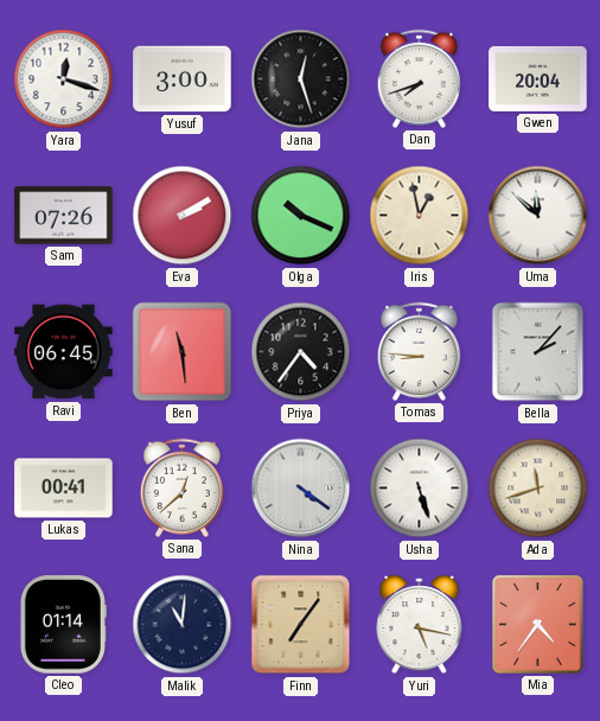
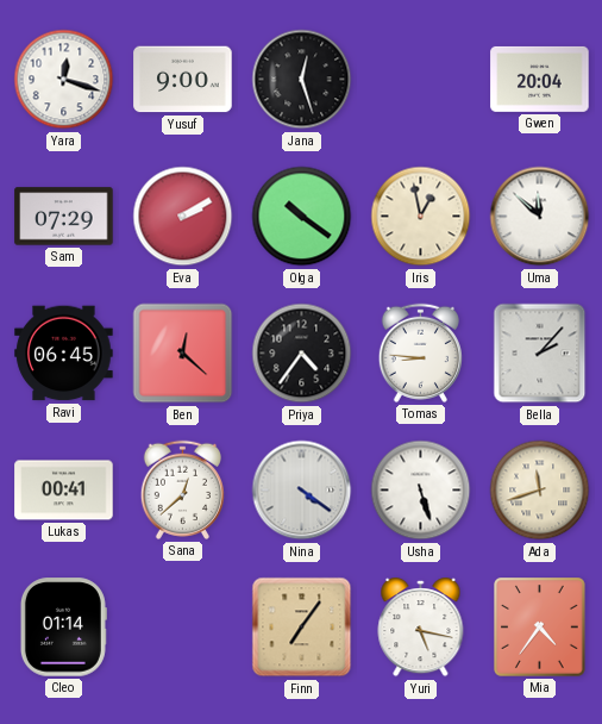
Yusuf: 3:00 -> 9:00 (183, 80)
Dan: 7:42 -> none (419, 78)
Sam: 07:26 -> 07:29 (64, 217)
Olga: 10:19 -> 10:21 (302, 217)
Ben: 11:29 -> 12:22 (183, 354)
Malik: 11:01 -> none (183, 625)
